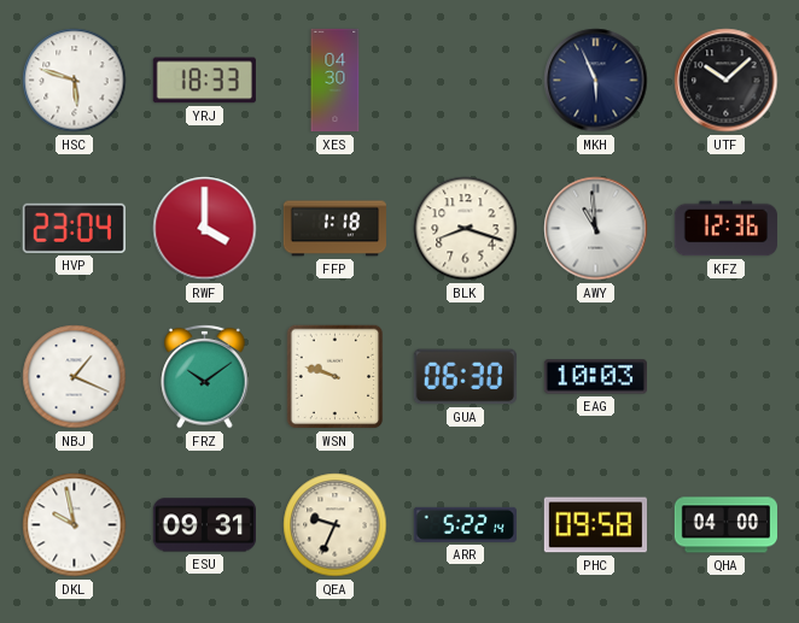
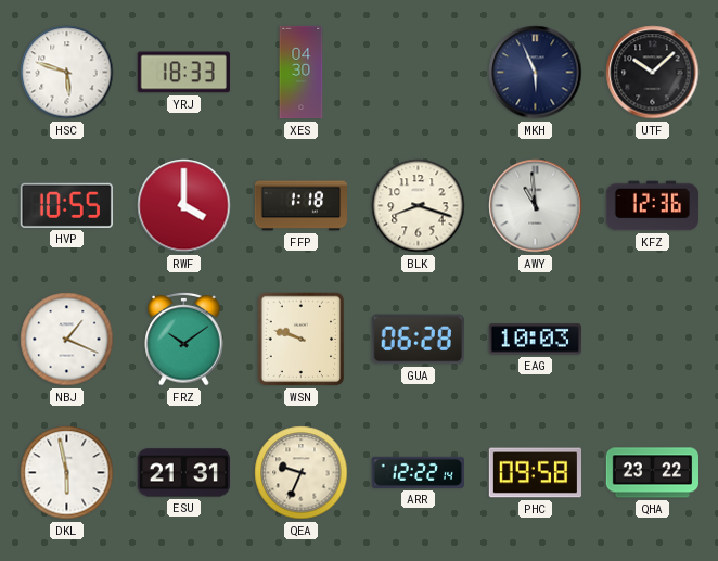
HVP: 23:04 -> 10:55 (66, 205)
GUA: 06:30 -> 06:28 (418, 340)
DKL: 9:58 -> 5:58 (67, 473)
ESU: 09:31 -> 21:31 (183, 473)
ARR: 5:22 -> 12:22 (418, 472)
QHA: 04:00 -> 23:22 (652, 473)
